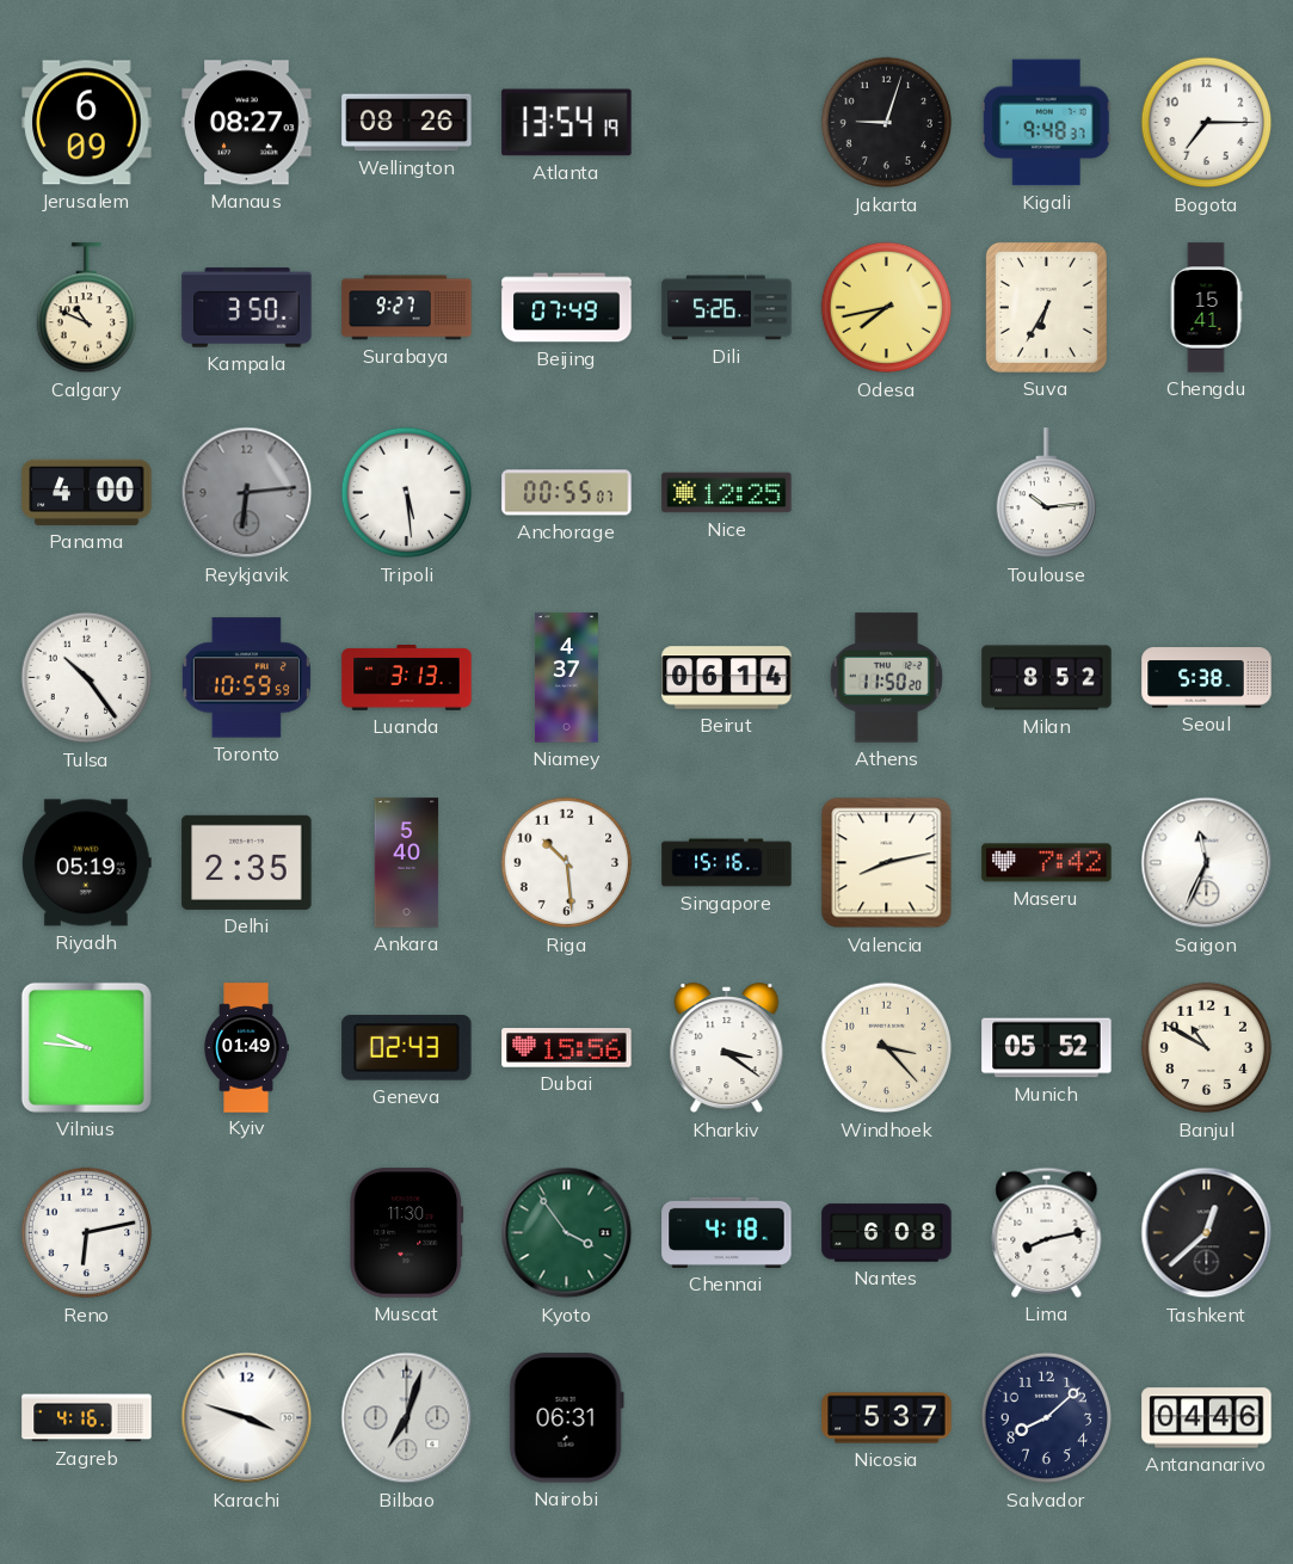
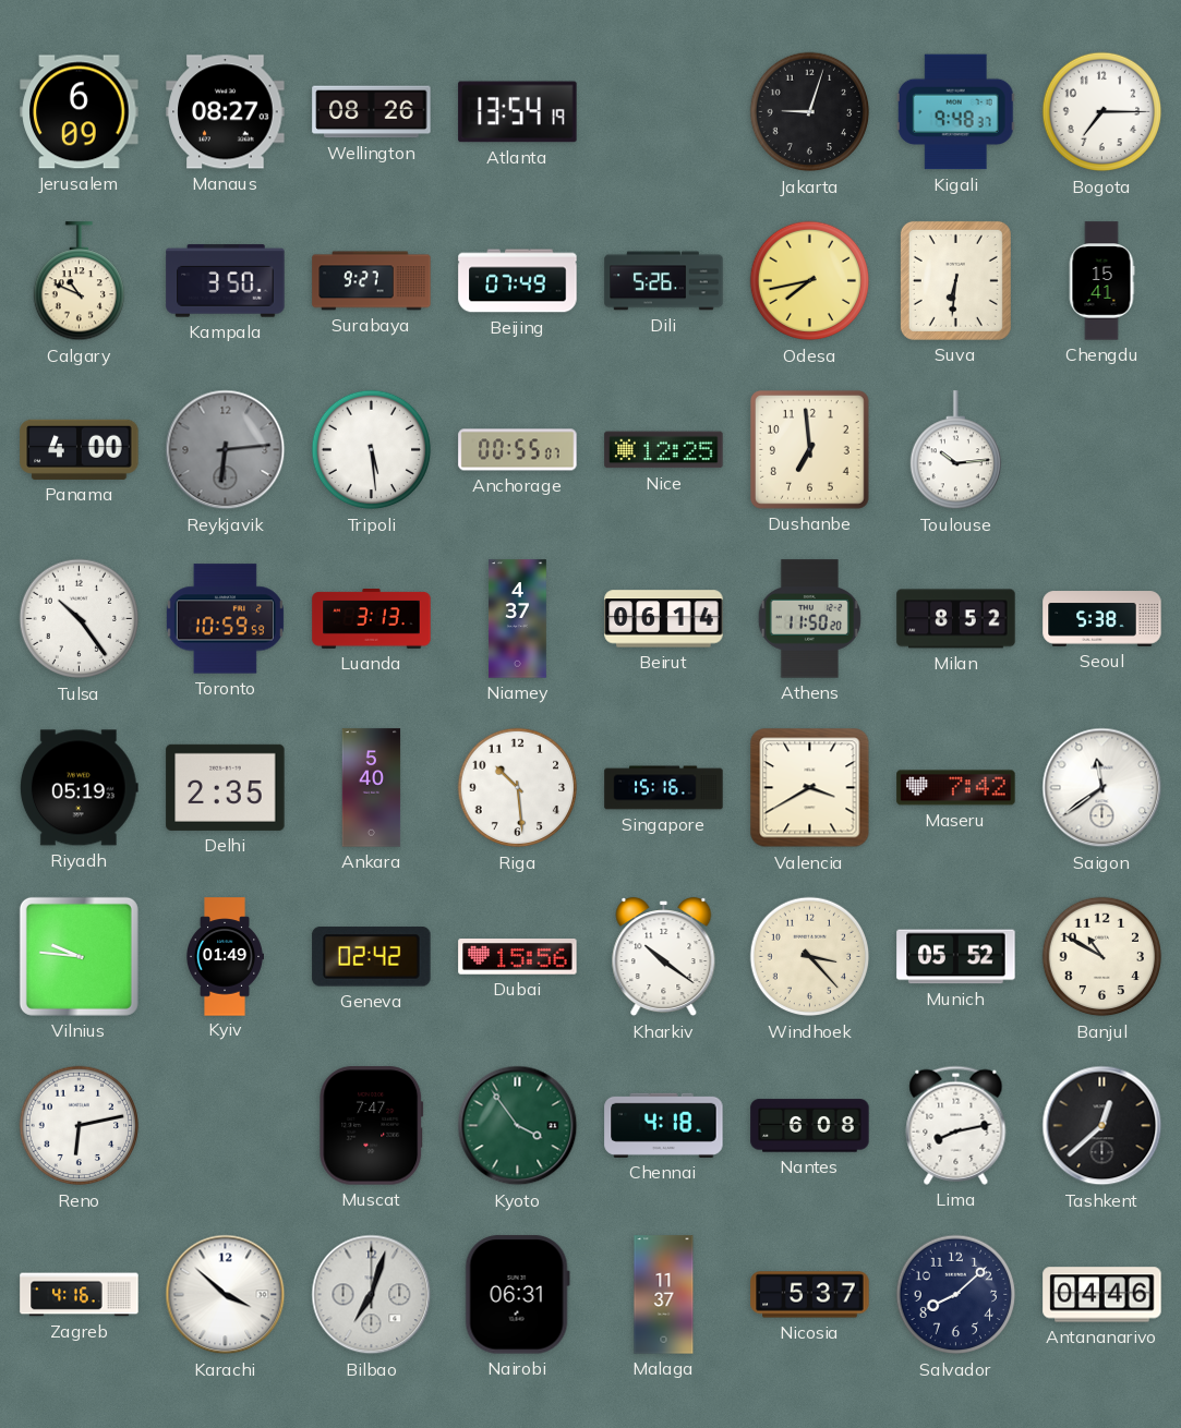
Suva: 6:35 -> 6:31 (955, 280)
Dushanbe: none -> 6:59 (809, 449)
Valencia: 8:13 -> 3:40 (810, 788)
Saigon: 11:34 -> 11:39 (1102, 788)
Geneva: 02:43 -> 02:42 (372, 957)
Kharkiv: 3:21 -> 10:21 (664, 957)
Muscat: 11:30 -> 7:47 (372, 1126)
Karachi: 3:48 -> 3:52 (226, 1295)
Malaga: none -> 11:37 (664, 1295)
